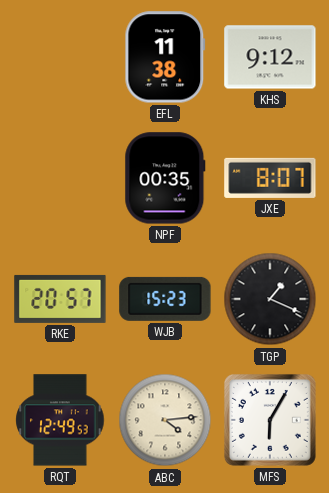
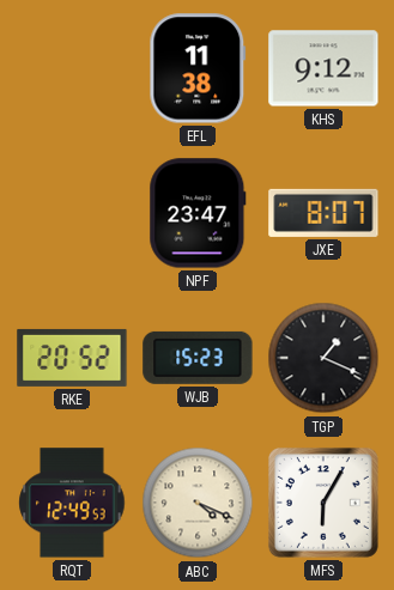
NPF: 00:35 -> 23:47 (198, 213)
RKE: 20:57 -> 20:52 (72, 358)
ABC: 4:14 -> 4:19 (198, 503)
